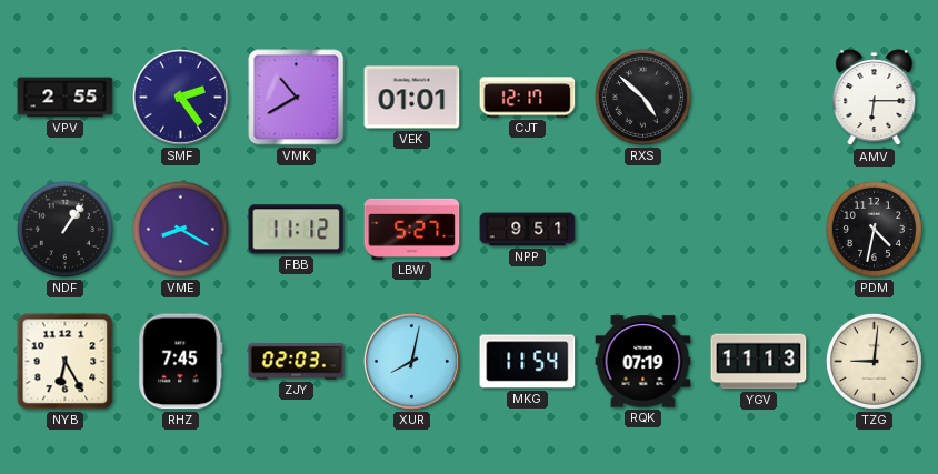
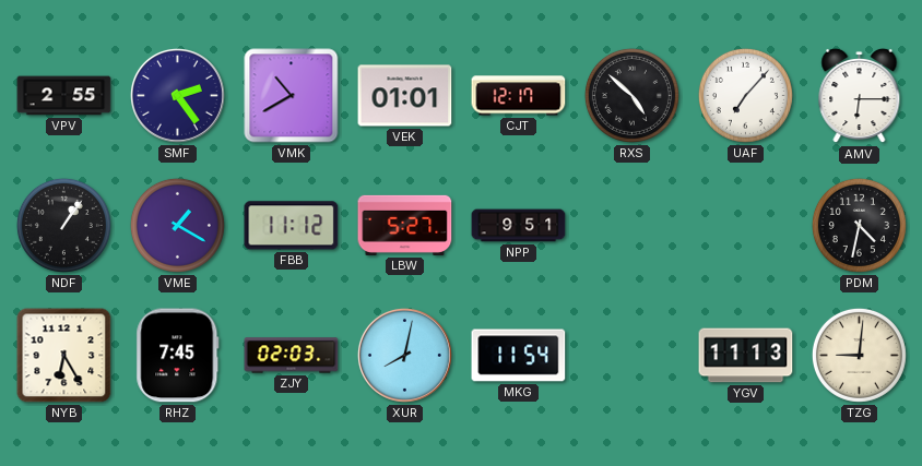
UAF: none -> 7:07 (745, 95)
VME: 8:20 -> 1:20 (177, 225)
RQK: 07:19 -> none (643, 362)
